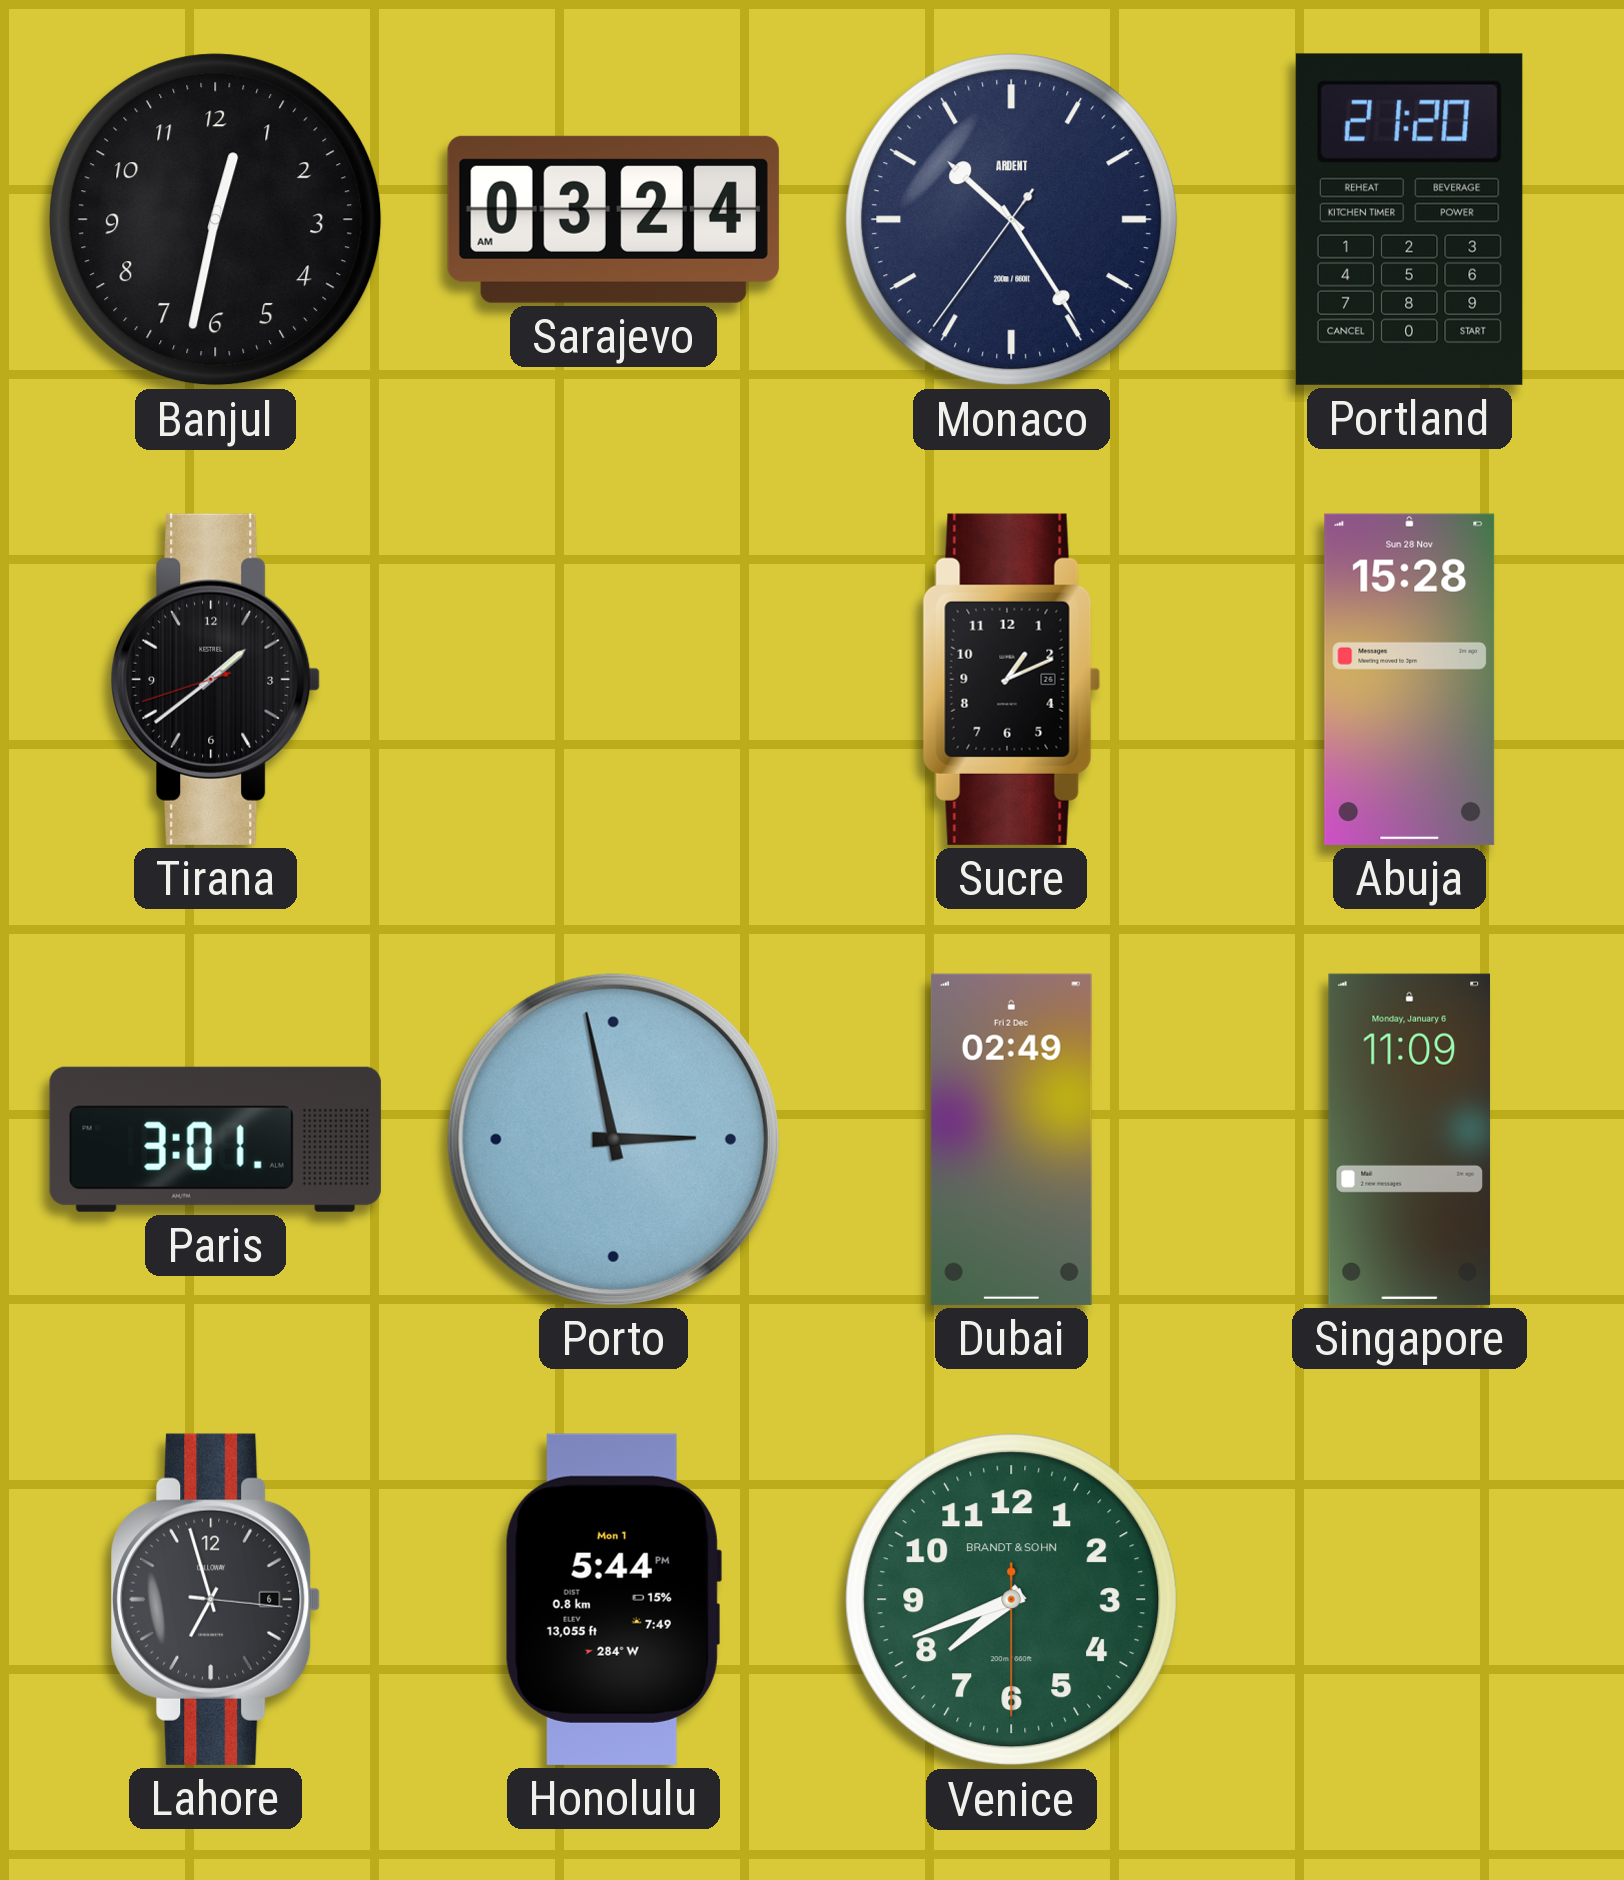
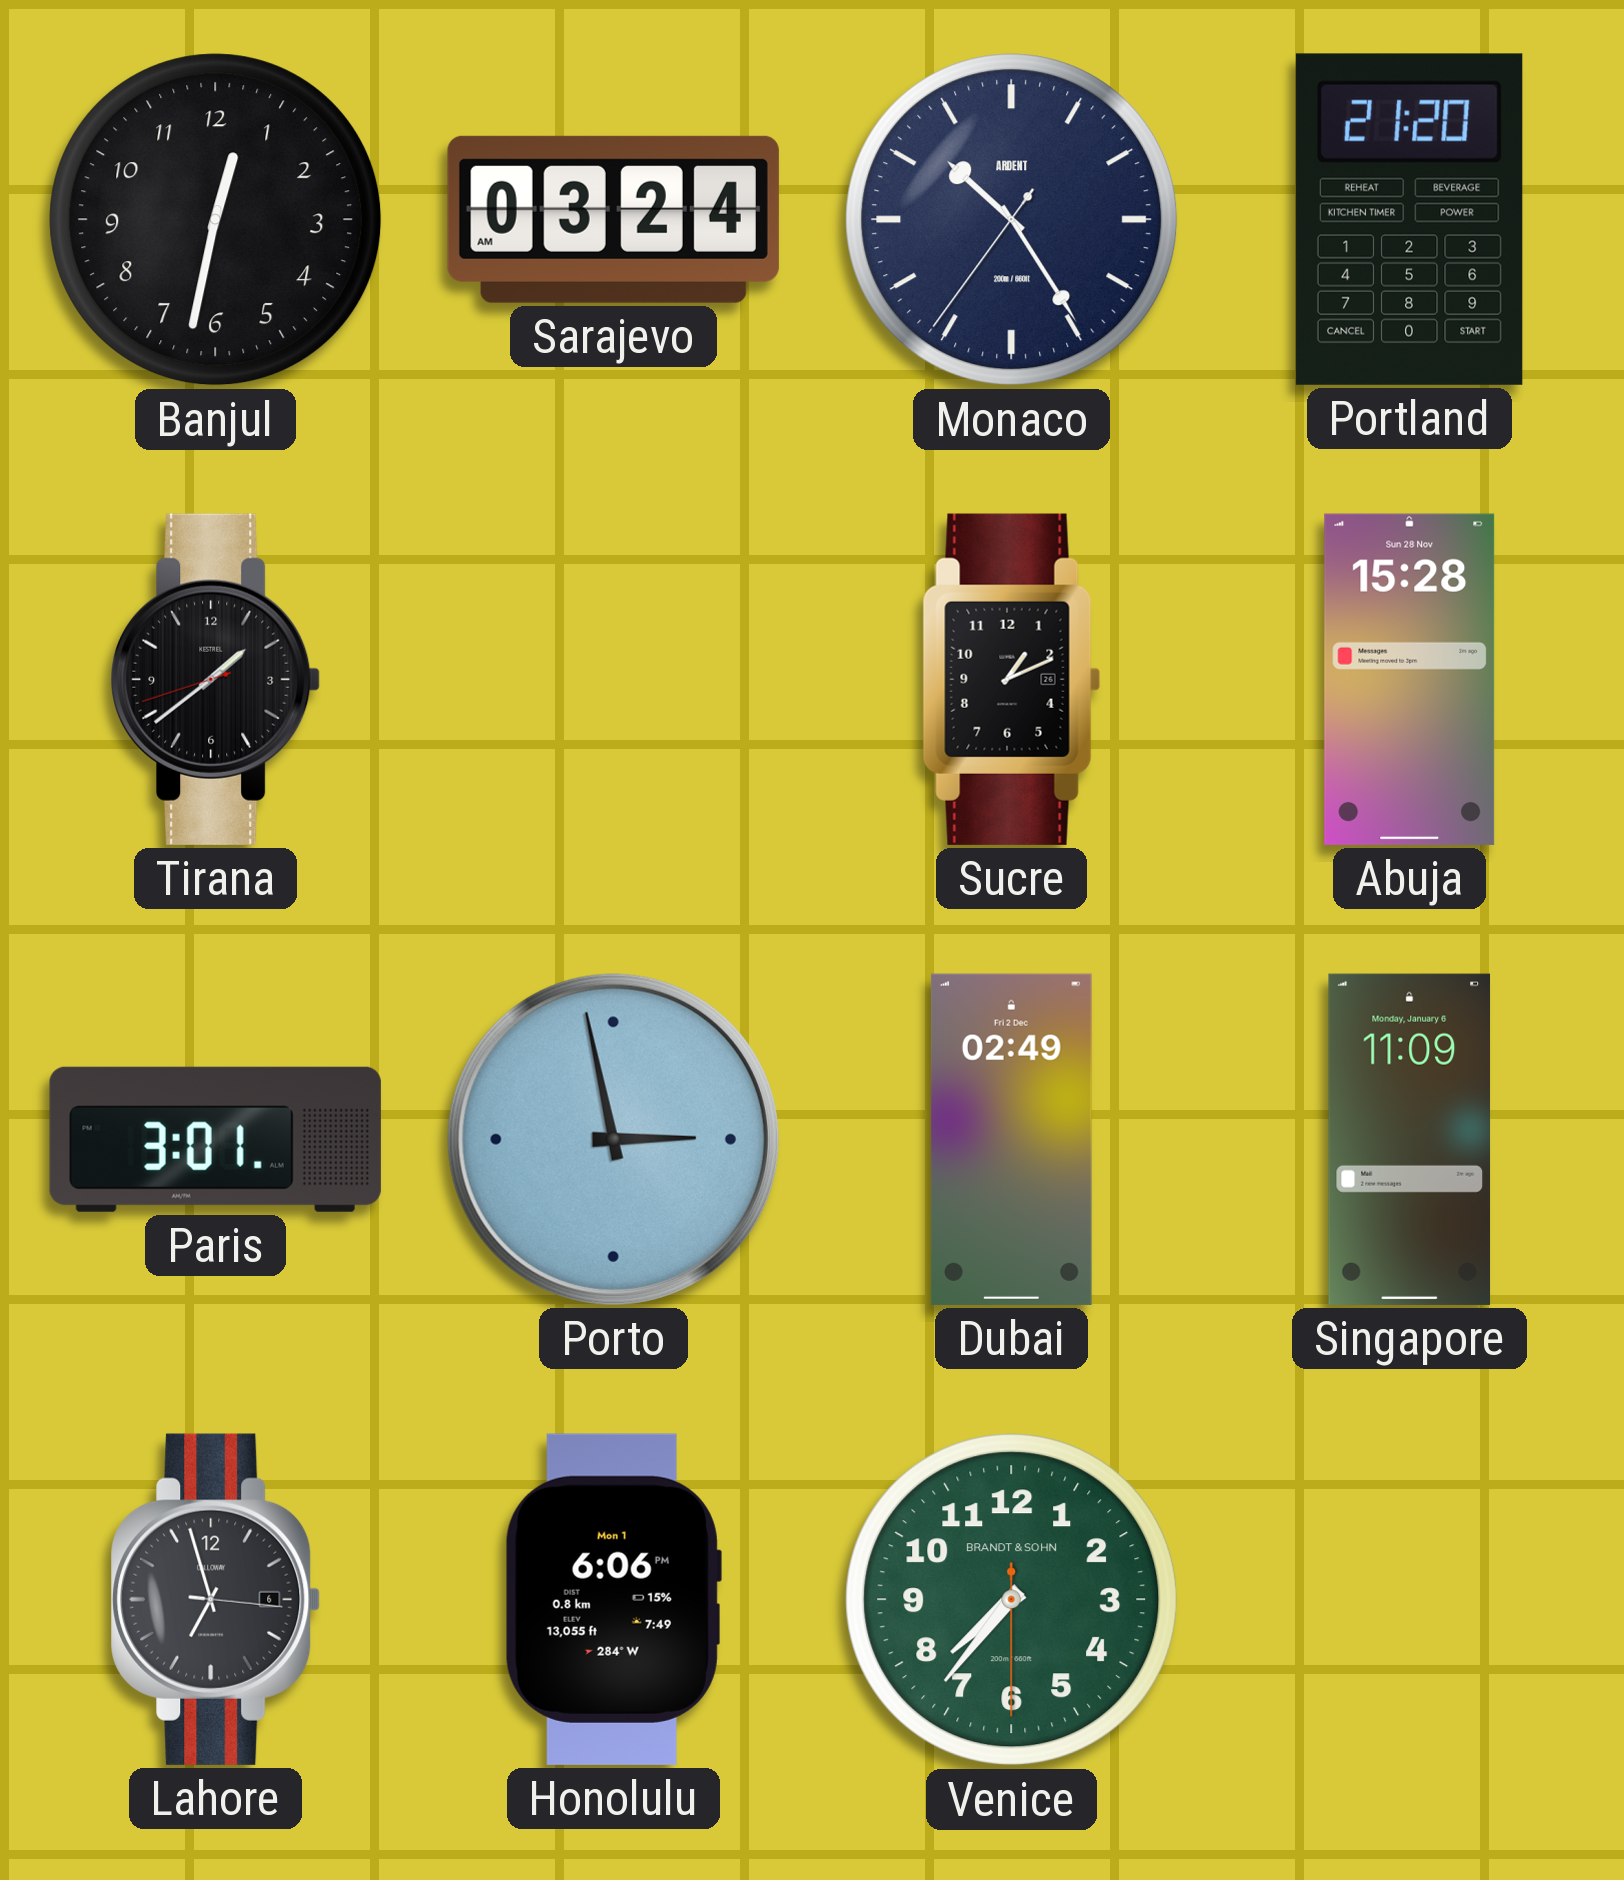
Honolulu: 5:44 -> 6:06 (613, 1599)
Venice: 7:41 -> 7:36 (1012, 1600)
